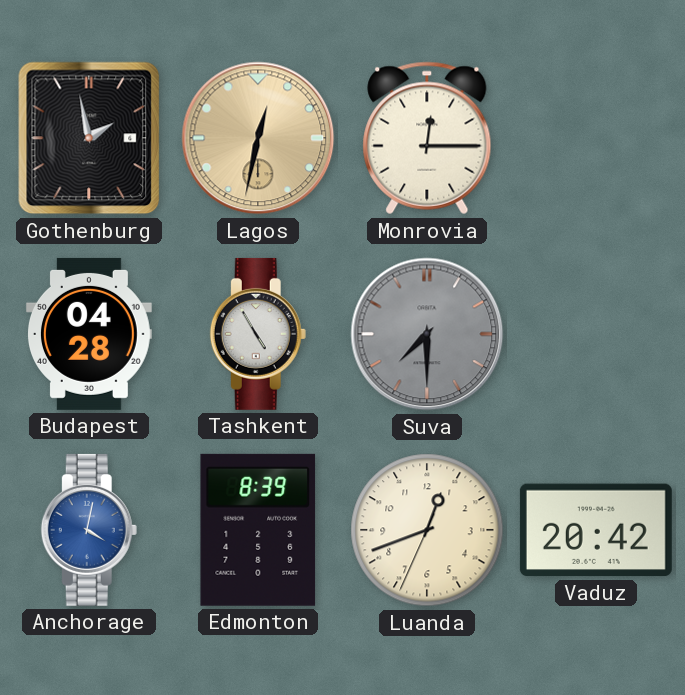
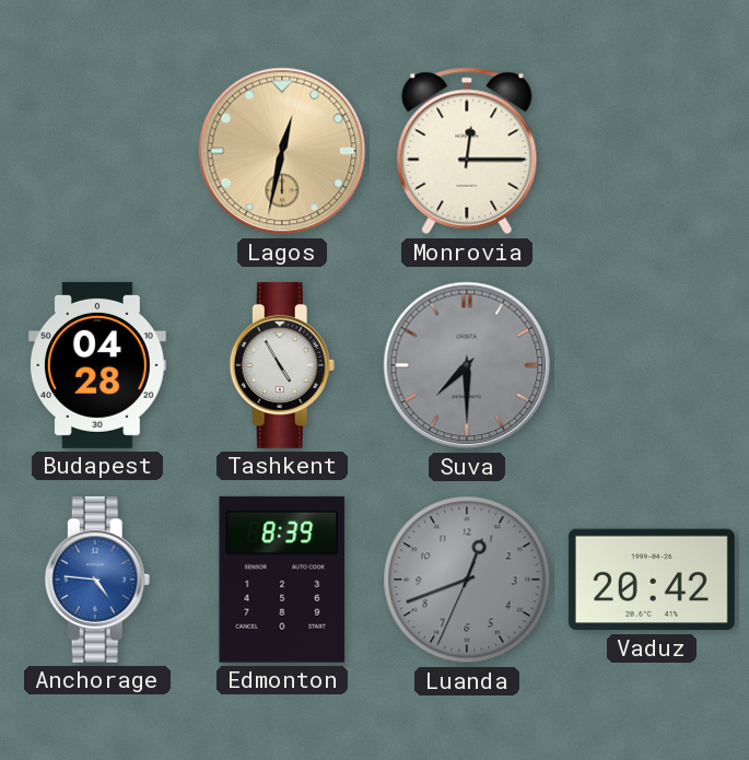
Gothenburg: 1:58 -> none (89, 138)
Anchorage: 4:02 -> 4:46 (97, 580)
Luanda dial: cream -> grey (467, 580)
